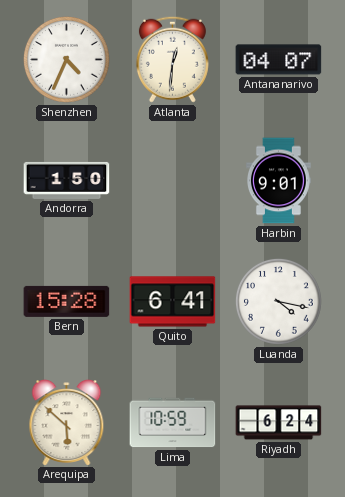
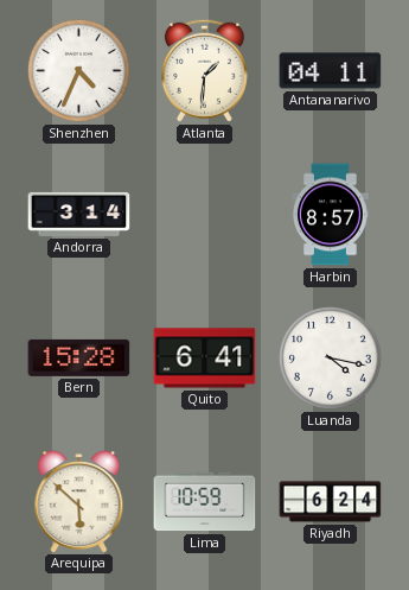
Atlanta: 12:31 -> 1:31 (204, 70)
Antananarivo: 04:07 -> 04:11 (331, 71)
Andorra: 1:50 -> 3:14 (79, 214)
Harbin: 9:01 -> 8:57 (331, 215)
